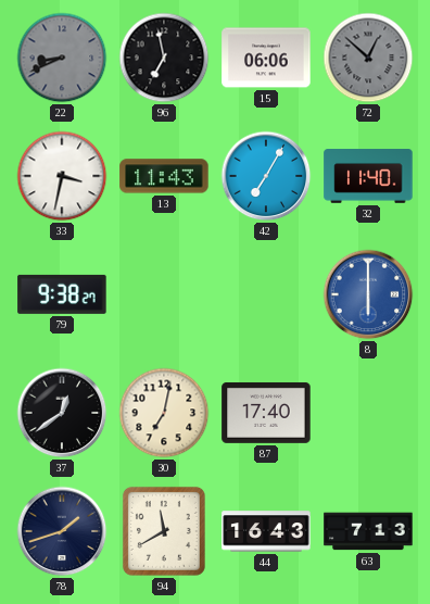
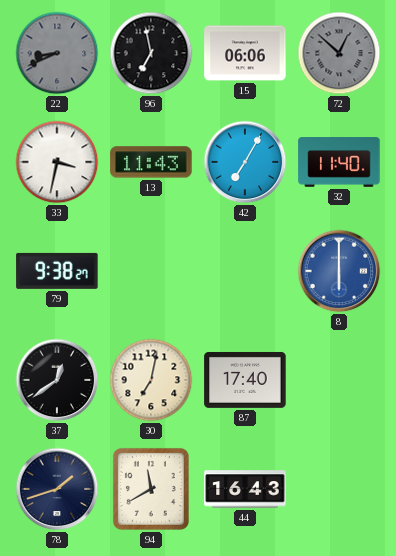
63: 7:13 -> none (368, 531)
